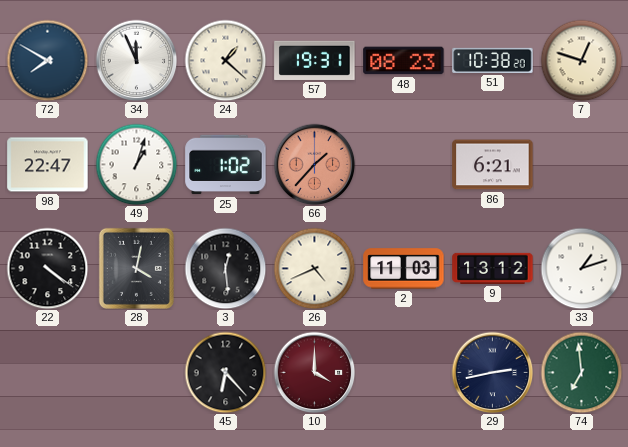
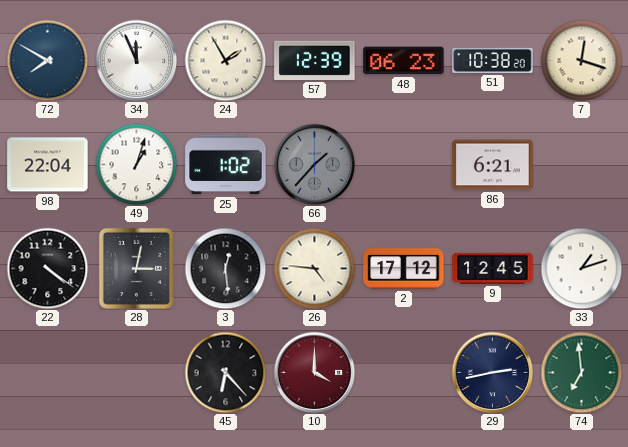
24: 1:22 -> 1:55 (225, 60)
57: 19:31 -> 12:39 (315, 60)
48: 08:23 -> 06:23 (404, 61)
7: 12:48 -> 12:18 (581, 60)
98: 22:47 -> 22:04 (48, 165)
66 dial: salmon -> grey (314, 164)
28: 4:02 -> 3:02 (136, 268)
26: 4:41 -> 4:46 (314, 268)
2: 11:03 -> 17:12 (404, 269)
9: 13:12 -> 12:45 (493, 268)
